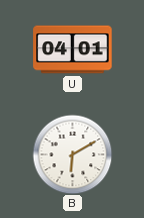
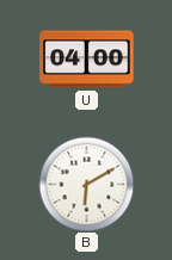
U: 04:01 -> 04:00 (87, 60)
